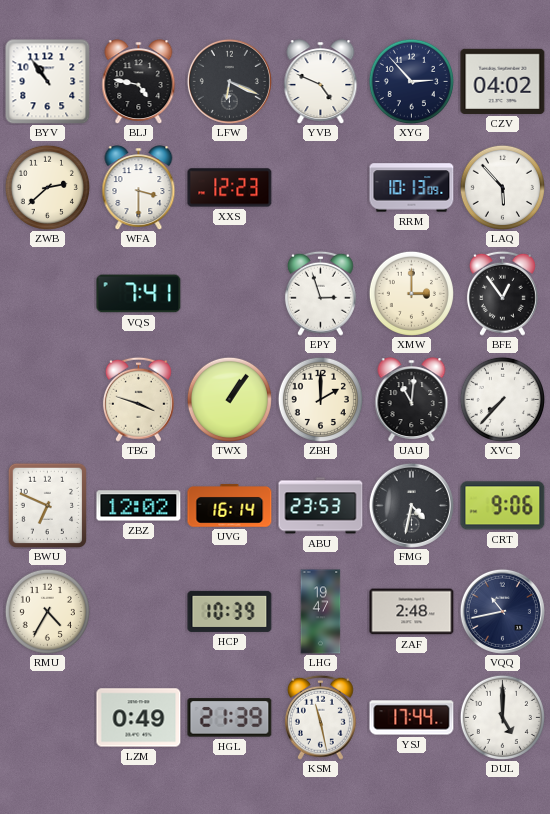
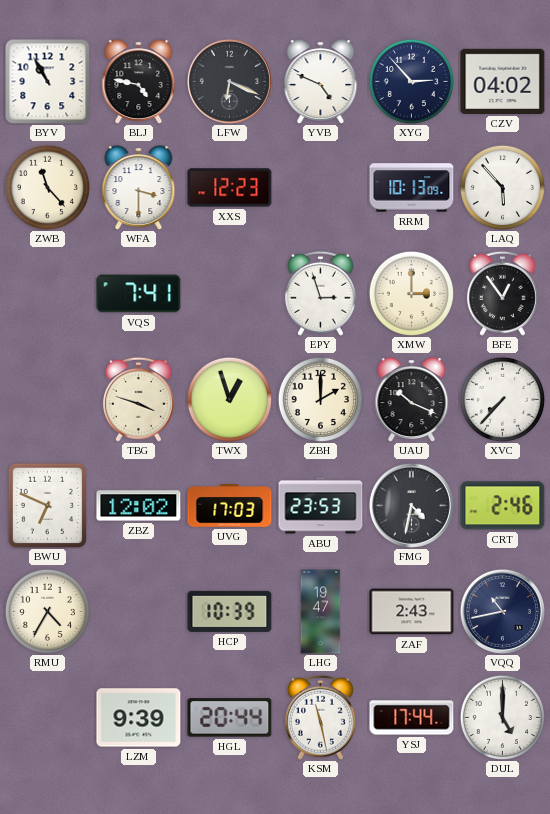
BYV: 10:54 -> 10:55 (48, 82)
ZWB: 2:38 -> 11:23 (47, 187)
TWX: 1:06 -> 12:57 (229, 399)
UAU: 11:01 -> 10:19 (412, 399)
UVG: 16:14 -> 17:03 (230, 506)
CRT: 9:06 -> 2:46 (503, 506)
ZAF: 2:48 -> 2:43 (412, 612)
LZM: 0:49 -> 9:39 (139, 718)
HGL: 21:39 -> 20:44 (230, 718)
